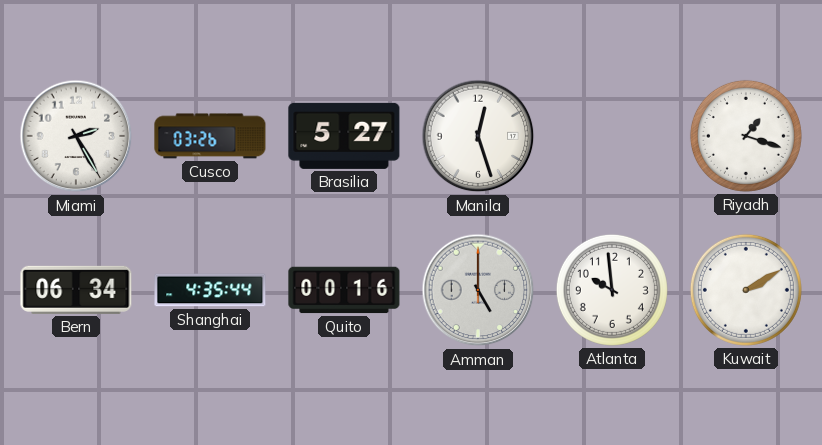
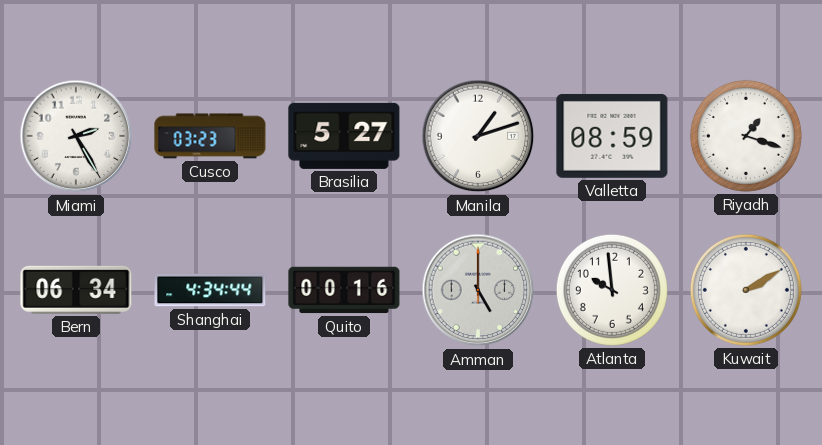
Cusco: 03:26 -> 03:23 (210, 136)
Manila: 12:27 -> 1:12 (478, 136)
Valletta: none -> 08:59 (612, 136)
Shanghai: 4:35 -> 4:34 (210, 290)
